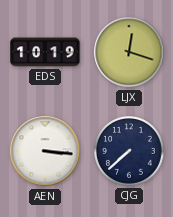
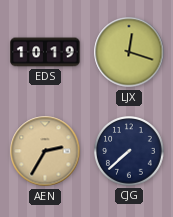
AEN: 3:16 -> 2:35 (45, 151)
AEN dial: white -> champagne (45, 151)
